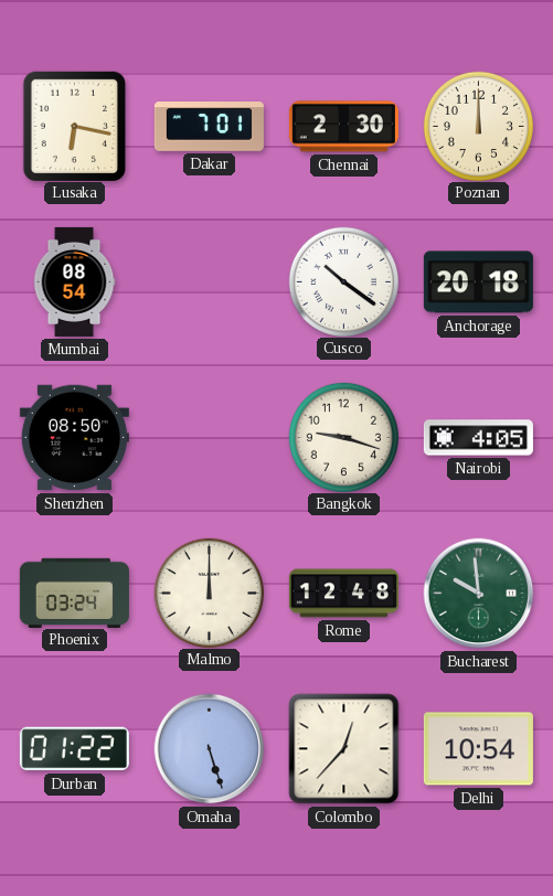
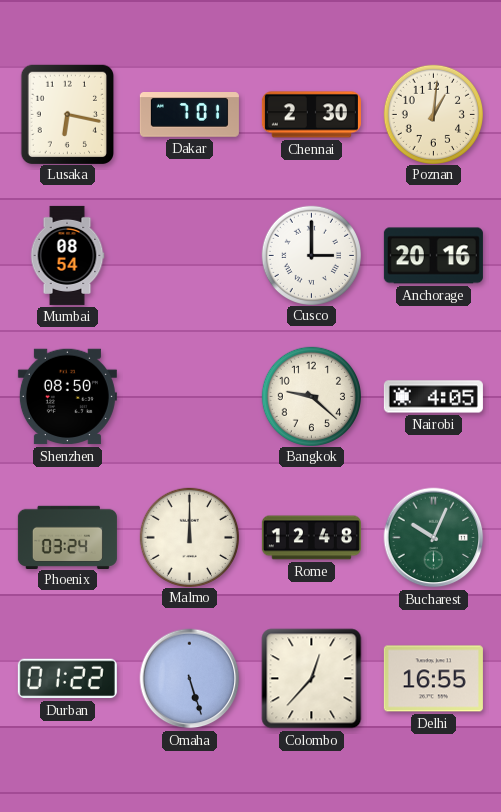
Poznan: 12:00 -> 1:01 (433, 114)
Cusco: 10:21 -> 3:00 (311, 255)
Anchorage: 20:18 -> 20:16 (433, 256)
Bangkok: 9:18 -> 9:22 (311, 396)
Bucharest: 9:59 -> 10:04 (434, 538)
Delhi: 10:54 -> 16:55 (433, 679)
